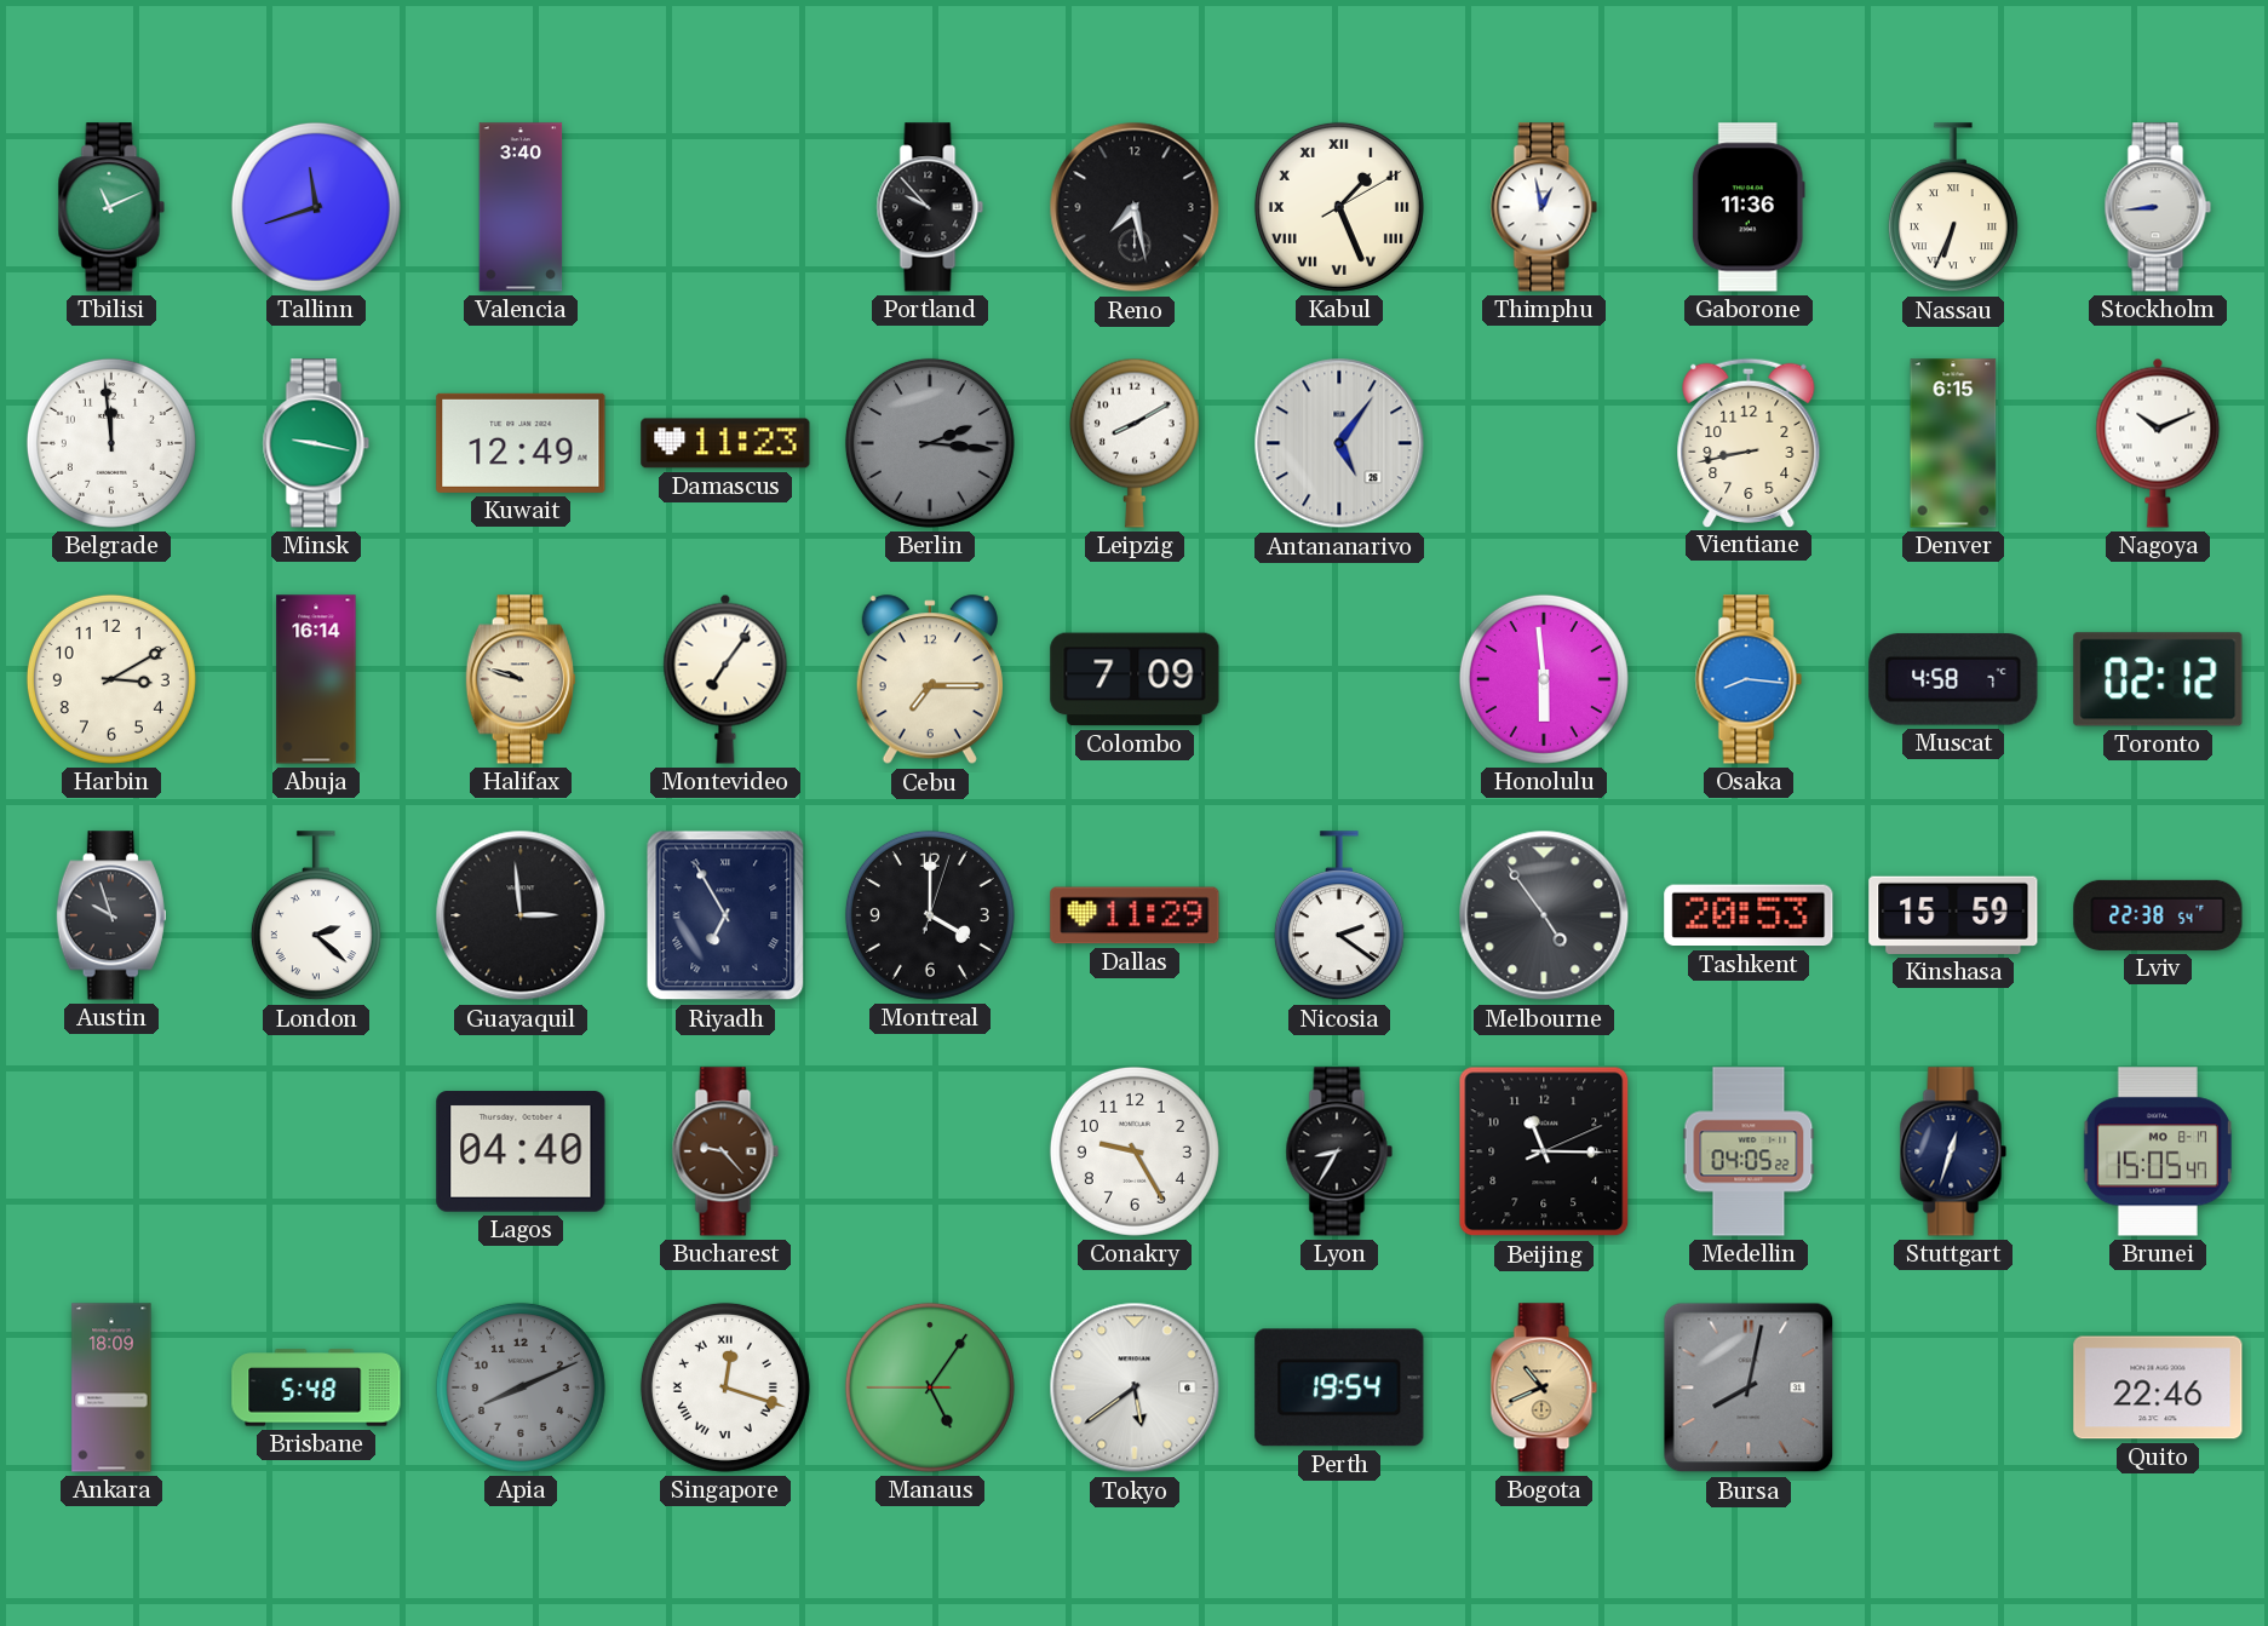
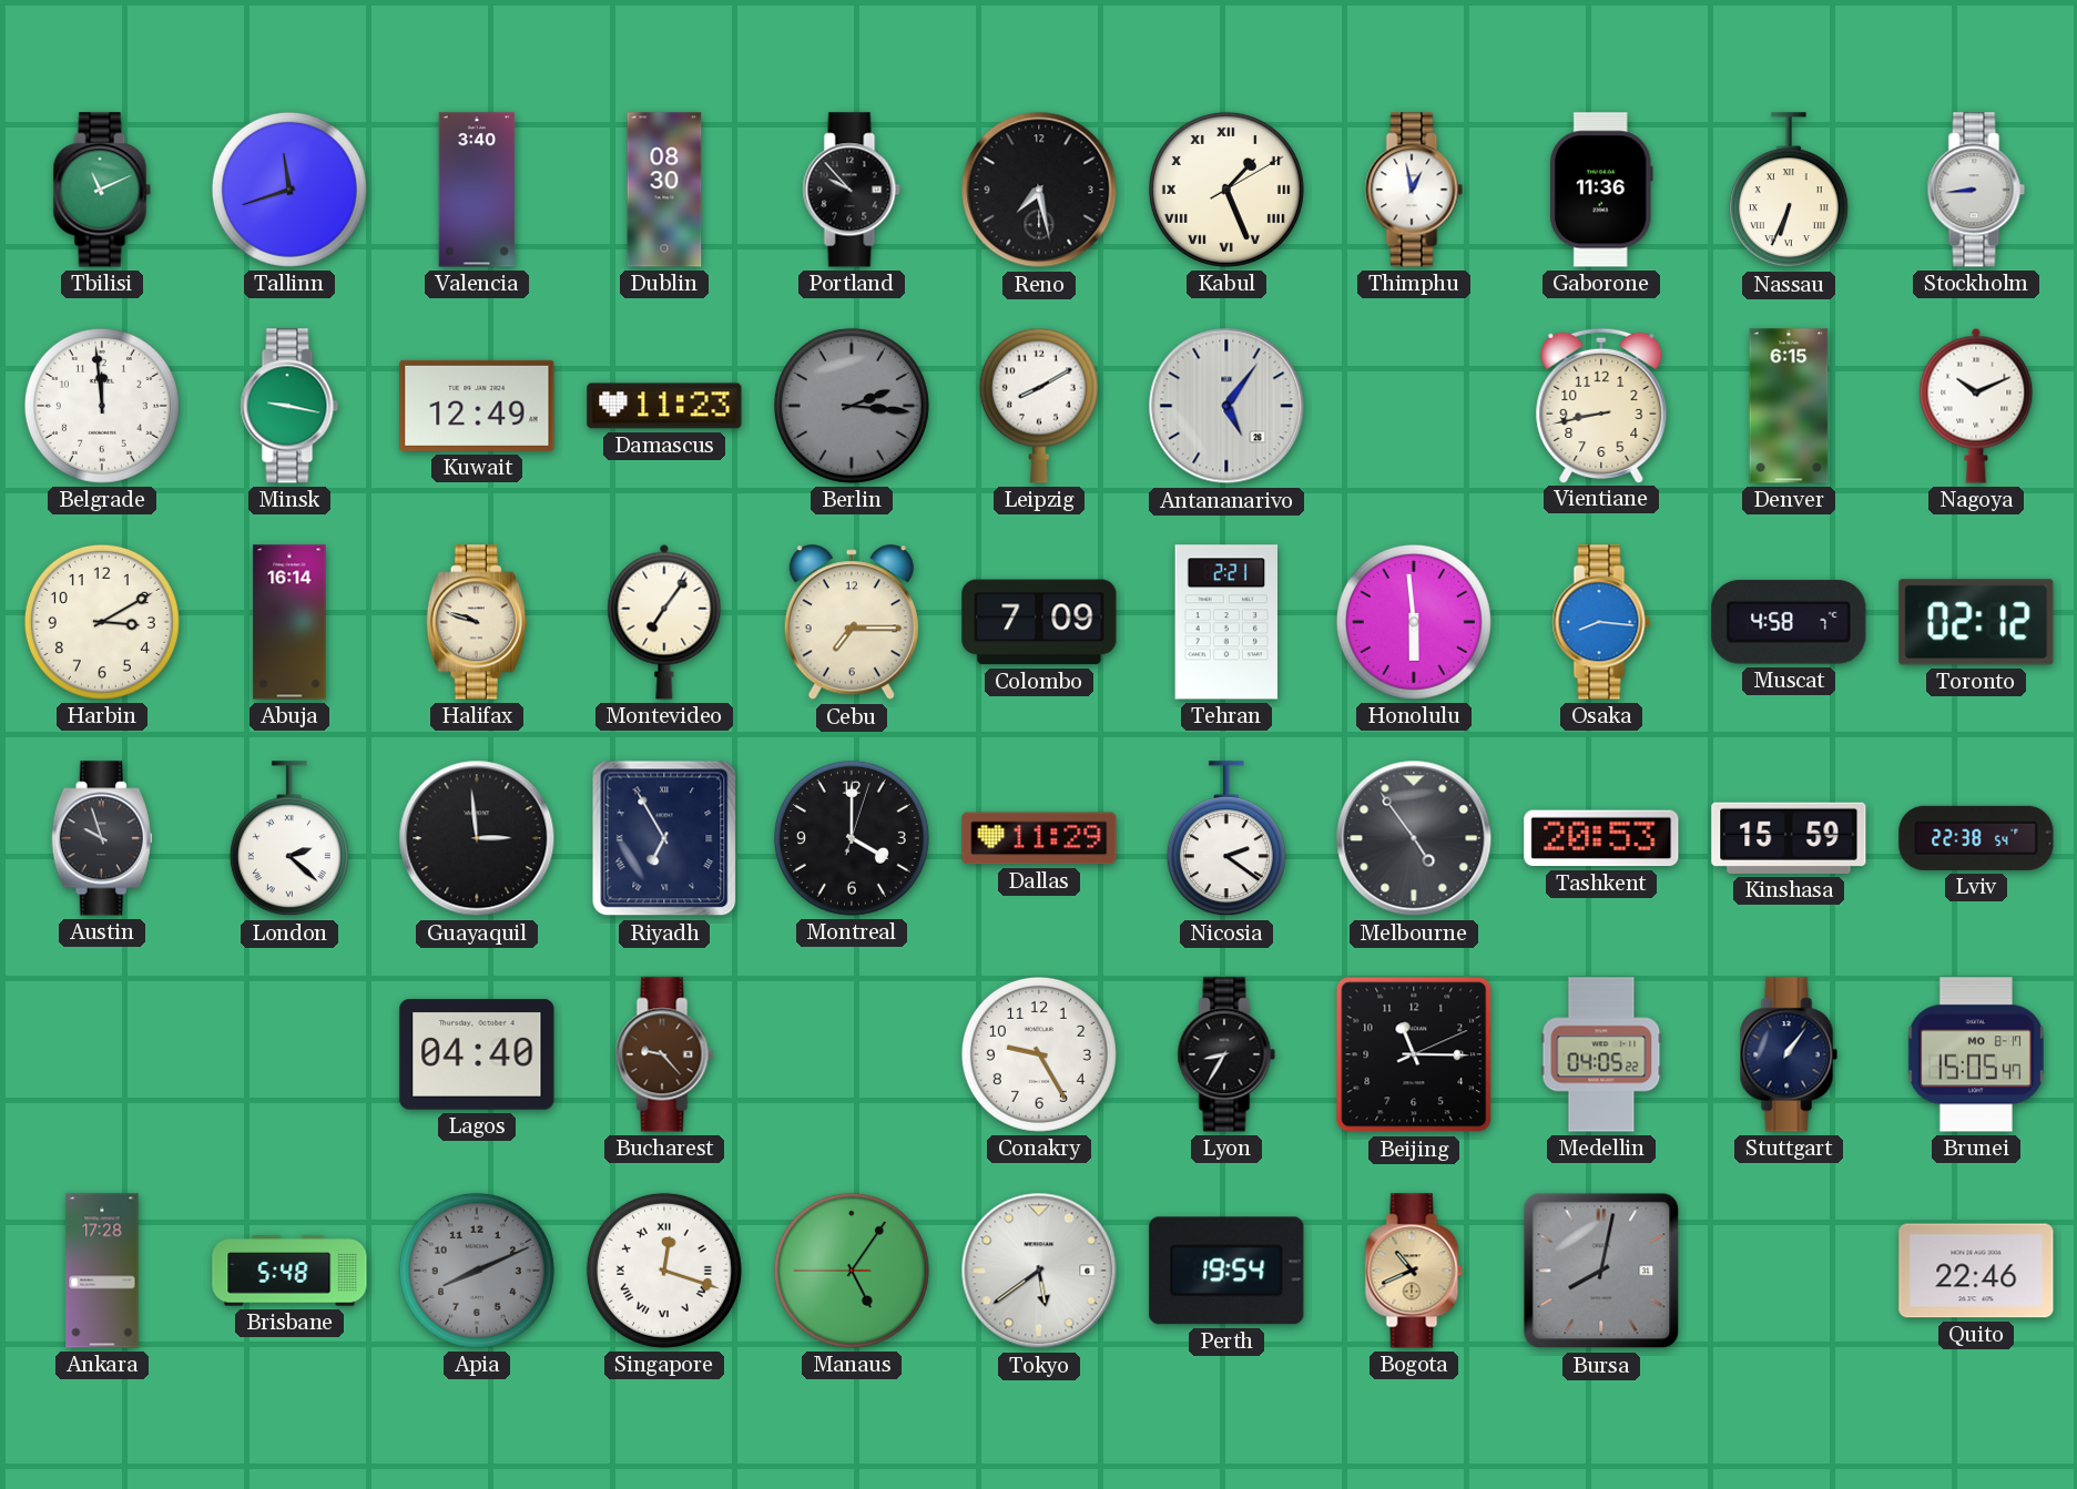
Dublin: none -> 08:30 (664, 190)
Tehran: none -> 2:21 (1226, 622)
Stuttgart: 12:33 -> 1:06 (1789, 1054)
Ankara: 18:09 -> 17:28 (102, 1271)
